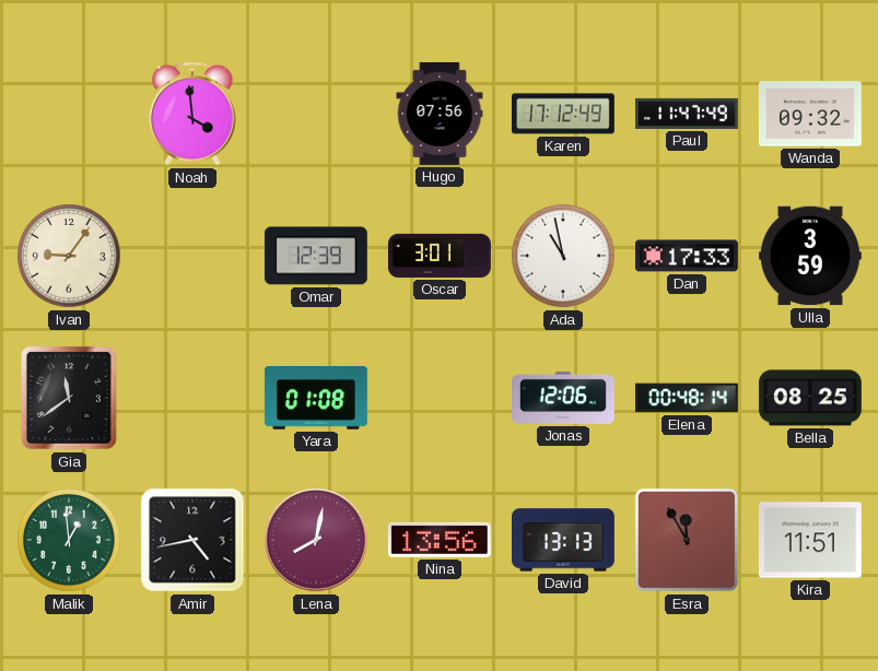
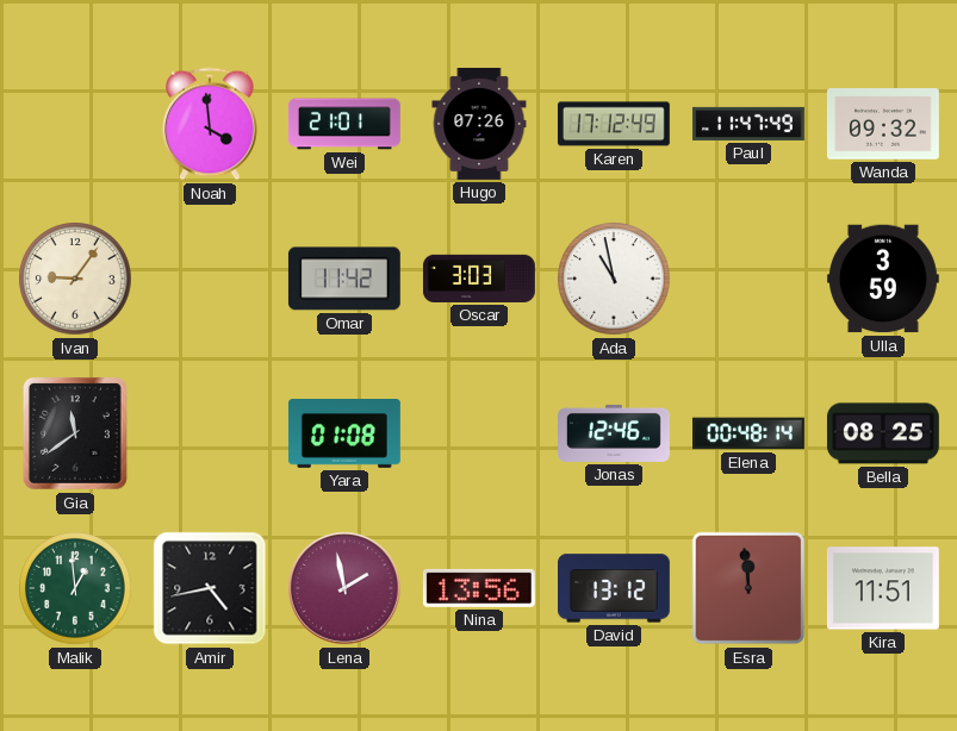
Wei: none -> 21:01 (344, 124)
Hugo: 07:56 -> 07:26 (479, 124)
Omar: 12:39 -> 11:42 (344, 279)
Oscar: 3:01 -> 3:03 (479, 279)
Dan: 17:33 -> none (687, 256)
Jonas: 12:06 -> 12:46 (615, 433)
Lena: 8:02 -> 1:58 (346, 589)
David: 13:13 -> 13:12 (615, 588)
Esra: 11:55 -> 11:59 (748, 588)
